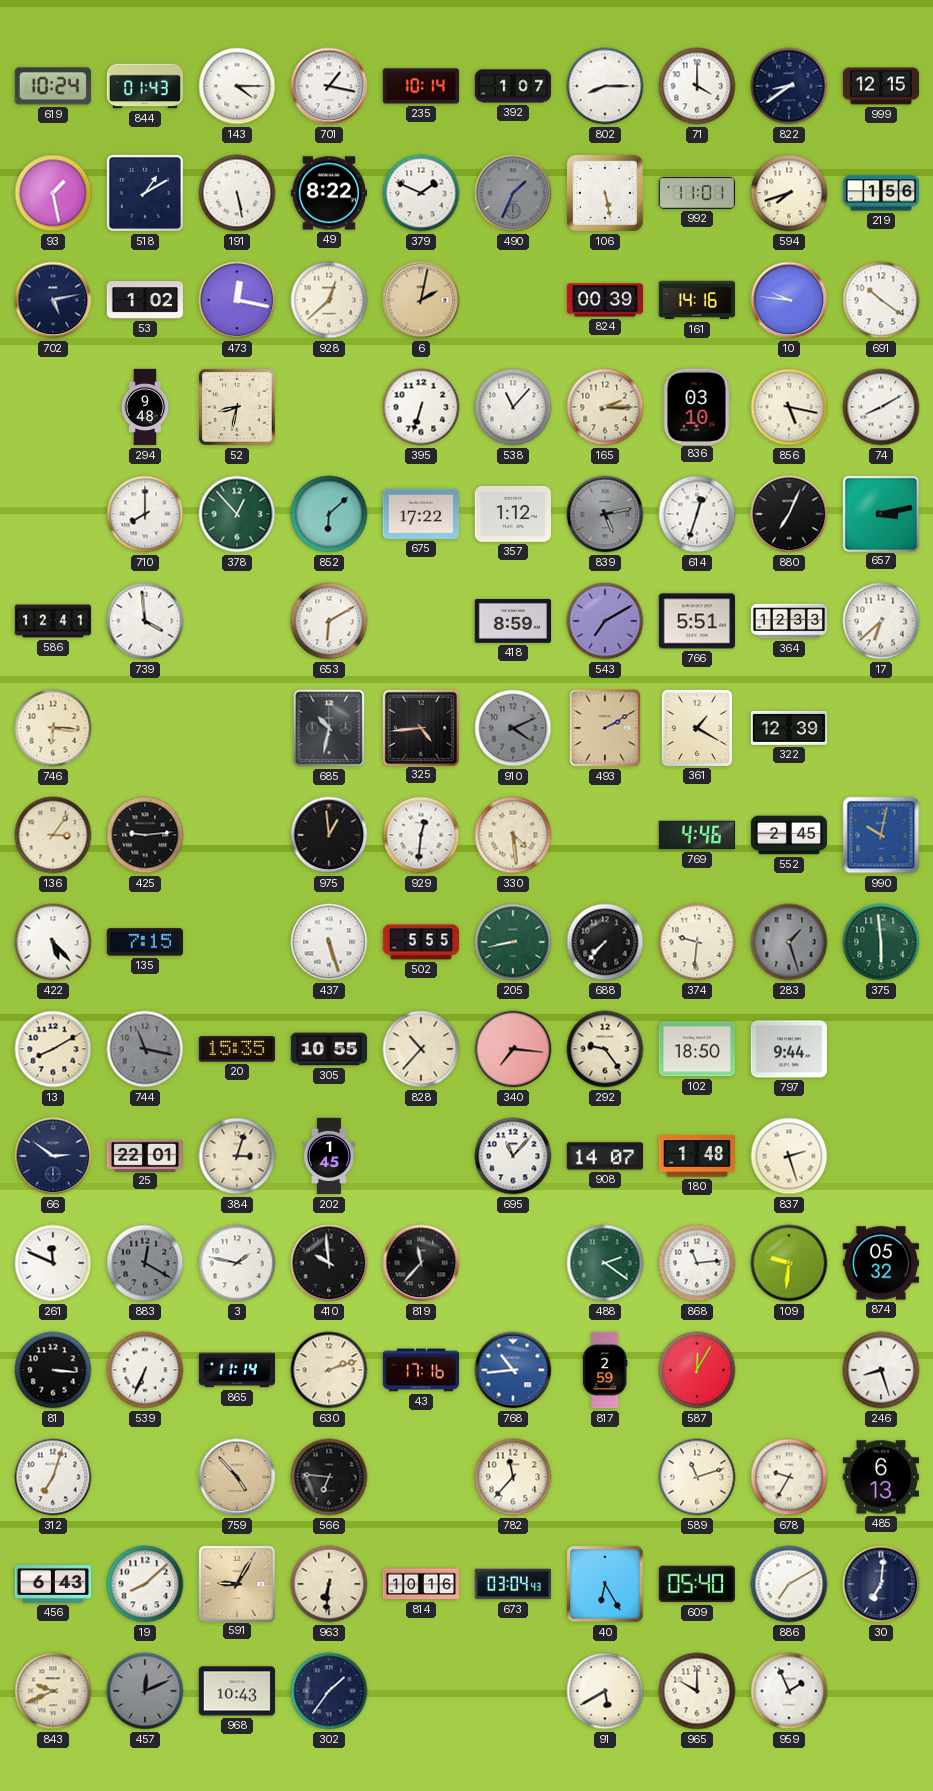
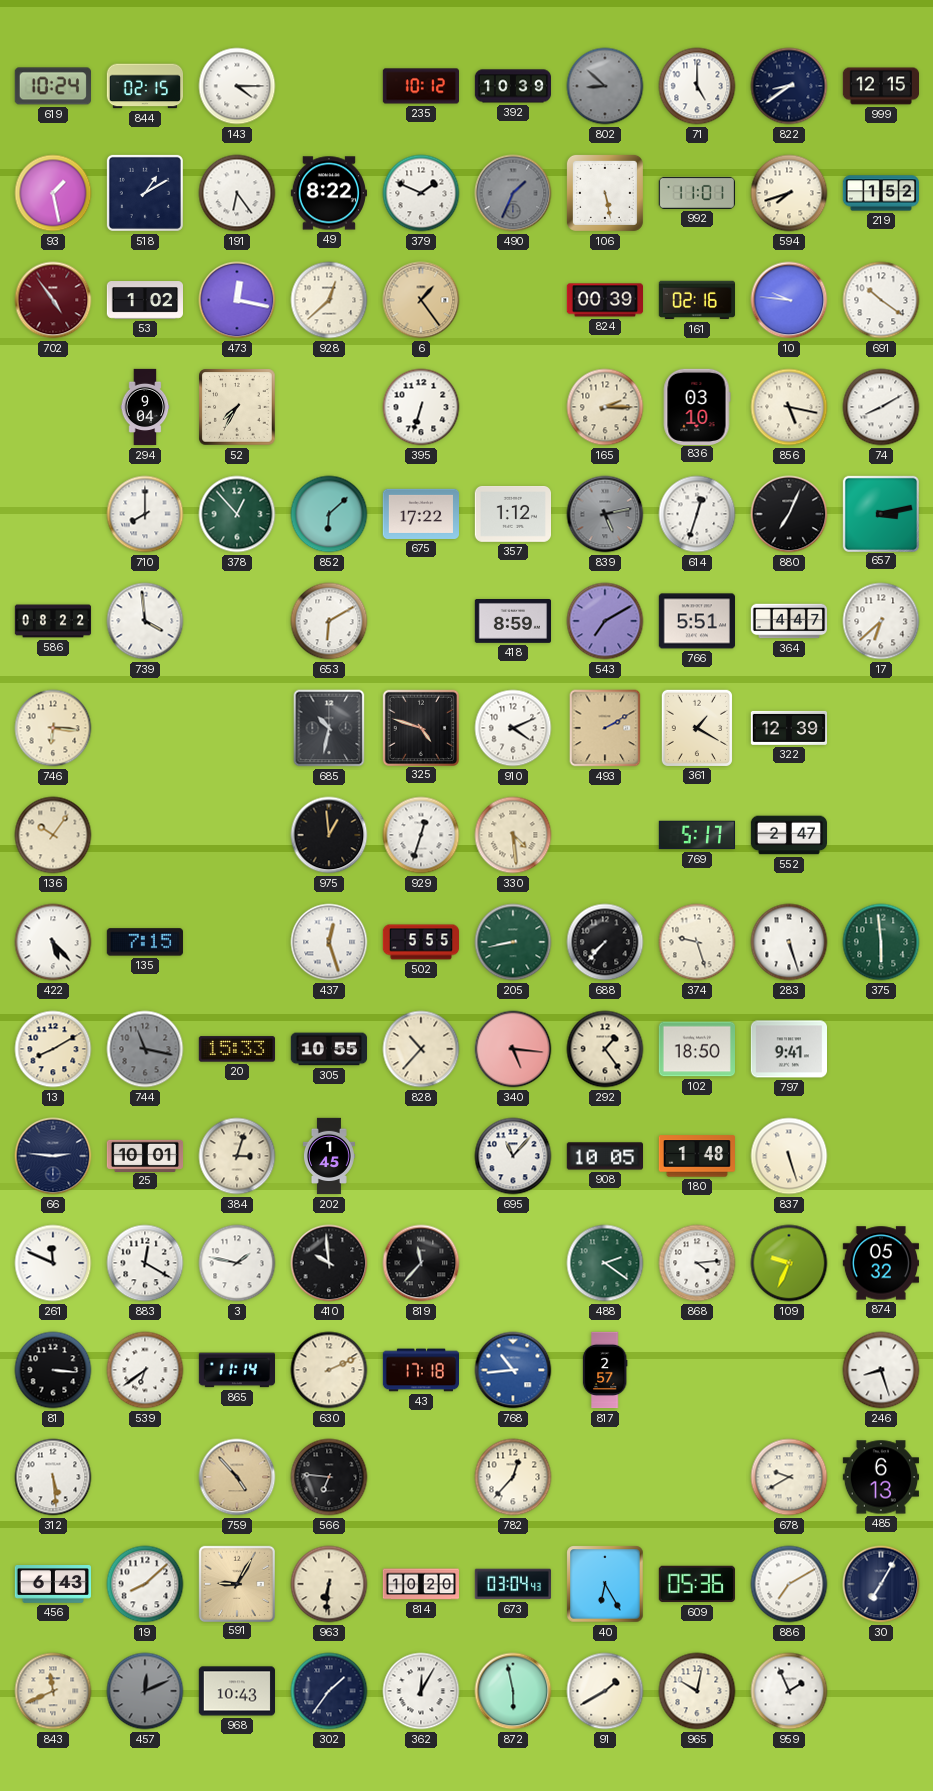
844: 01:43 -> 02:15 (144, 86)
701: 1:17 -> none (329, 86)
235: 10:14 -> 10:12 (420, 86)
392: 1:07 -> 10:39 (512, 86)
802: 8:15 -> 8:52 (605, 86)
802 dial: white -> grey (605, 86)
71: 4:00 -> 5:00 (697, 86)
191: 5:28 -> 6:24 (237, 193)
219: 1:56 -> 1:52 (880, 193)
702: 5:13 -> 4:54 (53, 300)
702 dial: navy -> burgundy (53, 300)
6: 2:02 -> 1:24 (421, 300)
161: 14:16 -> 02:16 (696, 300)
294: 9:48 -> 9:04 (145, 407)
52: 8:32 -> 7:35 (237, 407)
538: 11:07 -> none (513, 407)
586: 12:41 -> 08:22 (53, 621)
364: 12:33 -> 4:47 (789, 621)
325: 4:44 -> 4:48 (420, 727)
910 dial: grey -> white (513, 728)
136: 3:06 -> 10:06 (53, 835)
425: 9:14 -> none (145, 835)
929: 12:31 -> 12:33 (421, 835)
769: 4:46 -> 5:17 (696, 835)
552: 2:45 -> 2:47 (789, 835)
990: 10:02 -> none (881, 835)
437: 5:27 -> 12:27 (329, 942)
374: 9:31 -> 9:27 (697, 942)
283: 1:27 -> 5:27 (789, 942)
283 dial: grey -> white (789, 942)
20: 15:35 -> 15:33 (236, 1049)
340: 7:16 -> 5:16 (513, 1049)
292: 9:24 -> 1:24 (605, 1049)
797: 9:44 -> 9:41 (788, 1049)
66: 2:51 -> 2:46 (53, 1156)
25: 22:01 -> 10:01 (145, 1155)
908: 14:07 -> 10:05 (604, 1156)
837: 2:27 -> 5:27 (789, 1156)
883 dial: grey -> white (145, 1263)
868: 11:14 -> 4:14 (697, 1263)
109: 9:31 -> 9:34 (789, 1263)
539: 6:34 -> 6:39 (145, 1370)
630: 2:12 -> 2:11 (329, 1370)
43: 17:16 -> 17:18 (420, 1370)
817: 2:59 -> 2:57 (605, 1370)
587: 12:05 -> none (697, 1370)
312: 7:03 -> 5:29 (53, 1477)
782: 11:37 -> 12:37 (513, 1477)
589: 11:12 -> none (697, 1477)
678: 9:35 -> 9:40 (789, 1477)
814: 10:16 -> 10:20 (420, 1584)
609: 05:40 -> 05:36 (697, 1584)
30: 7:01 -> 7:05 (881, 1584)
843: 9:41 -> 11:41 (53, 1691)
362: none -> 12:05 (421, 1691)
872: none -> 5:58 (513, 1691)
91: 5:40 -> 1:40 (605, 1691)
965: 10:00 -> 10:02 (697, 1691)
